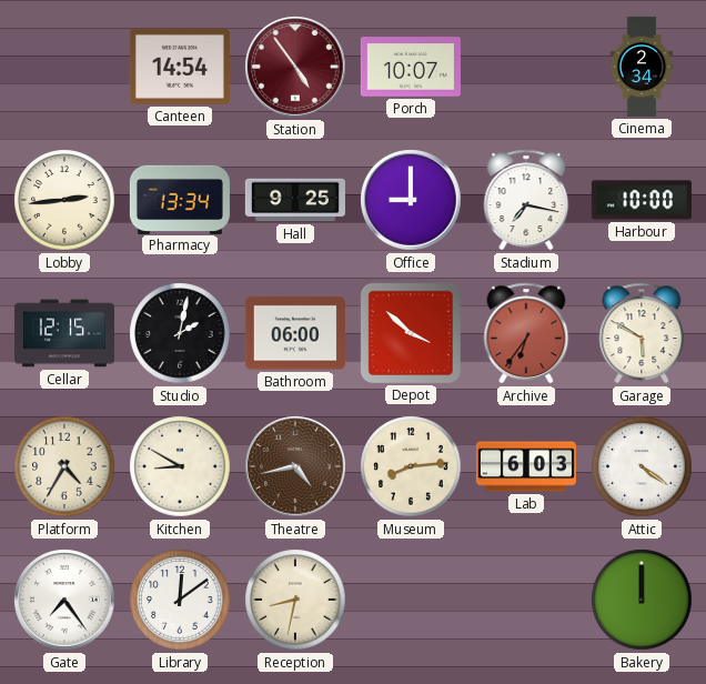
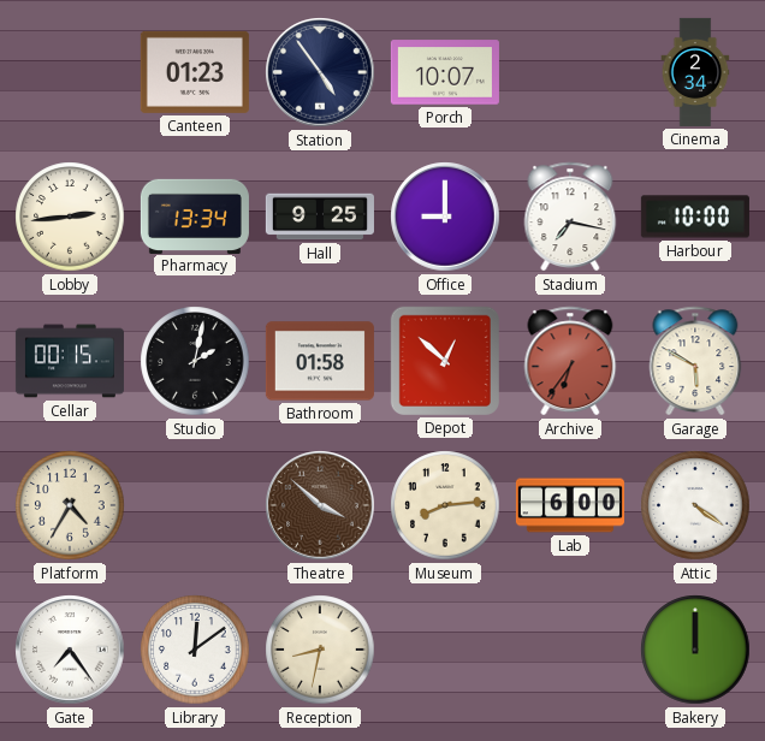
Canteen: 14:54 -> 01:23 (195, 72)
Station dial: burgundy -> navy (320, 72)
Cellar: 12:15 -> 00:15 (70, 361)
Bathroom: 06:00 -> 01:58 (320, 361)
Depot: 3:52 -> 12:52 (445, 361)
Kitchen: 8:50 -> none (180, 466)
Theatre: 4:43 -> 3:52 (320, 505)
Lab: 6:03 -> 6:00 (570, 505)
